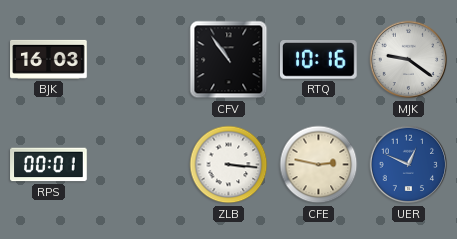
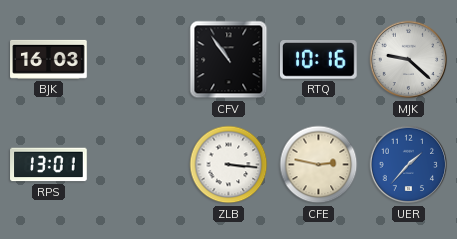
MJK: 9:21 -> 9:22 (409, 60)
RPS: 00:01 -> 13:01 (49, 165)
UER: 12:49 -> 1:37 (409, 165)
